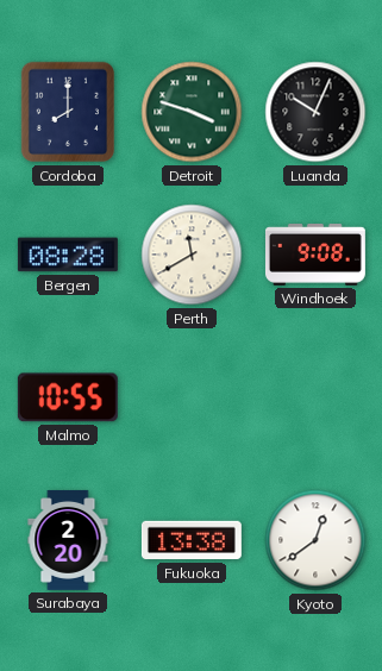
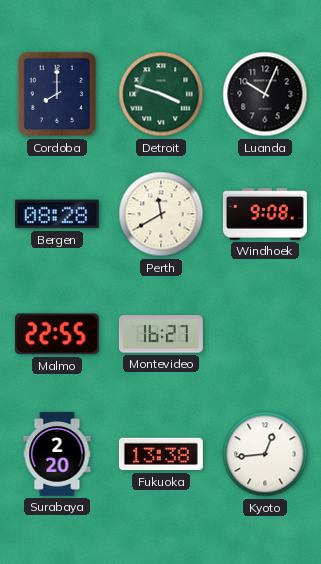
Malmo: 10:55 -> 22:55 (57, 334)
Montevideo: none -> 16:27 (161, 334)
Kyoto: 12:39 -> 12:44 (265, 454)
